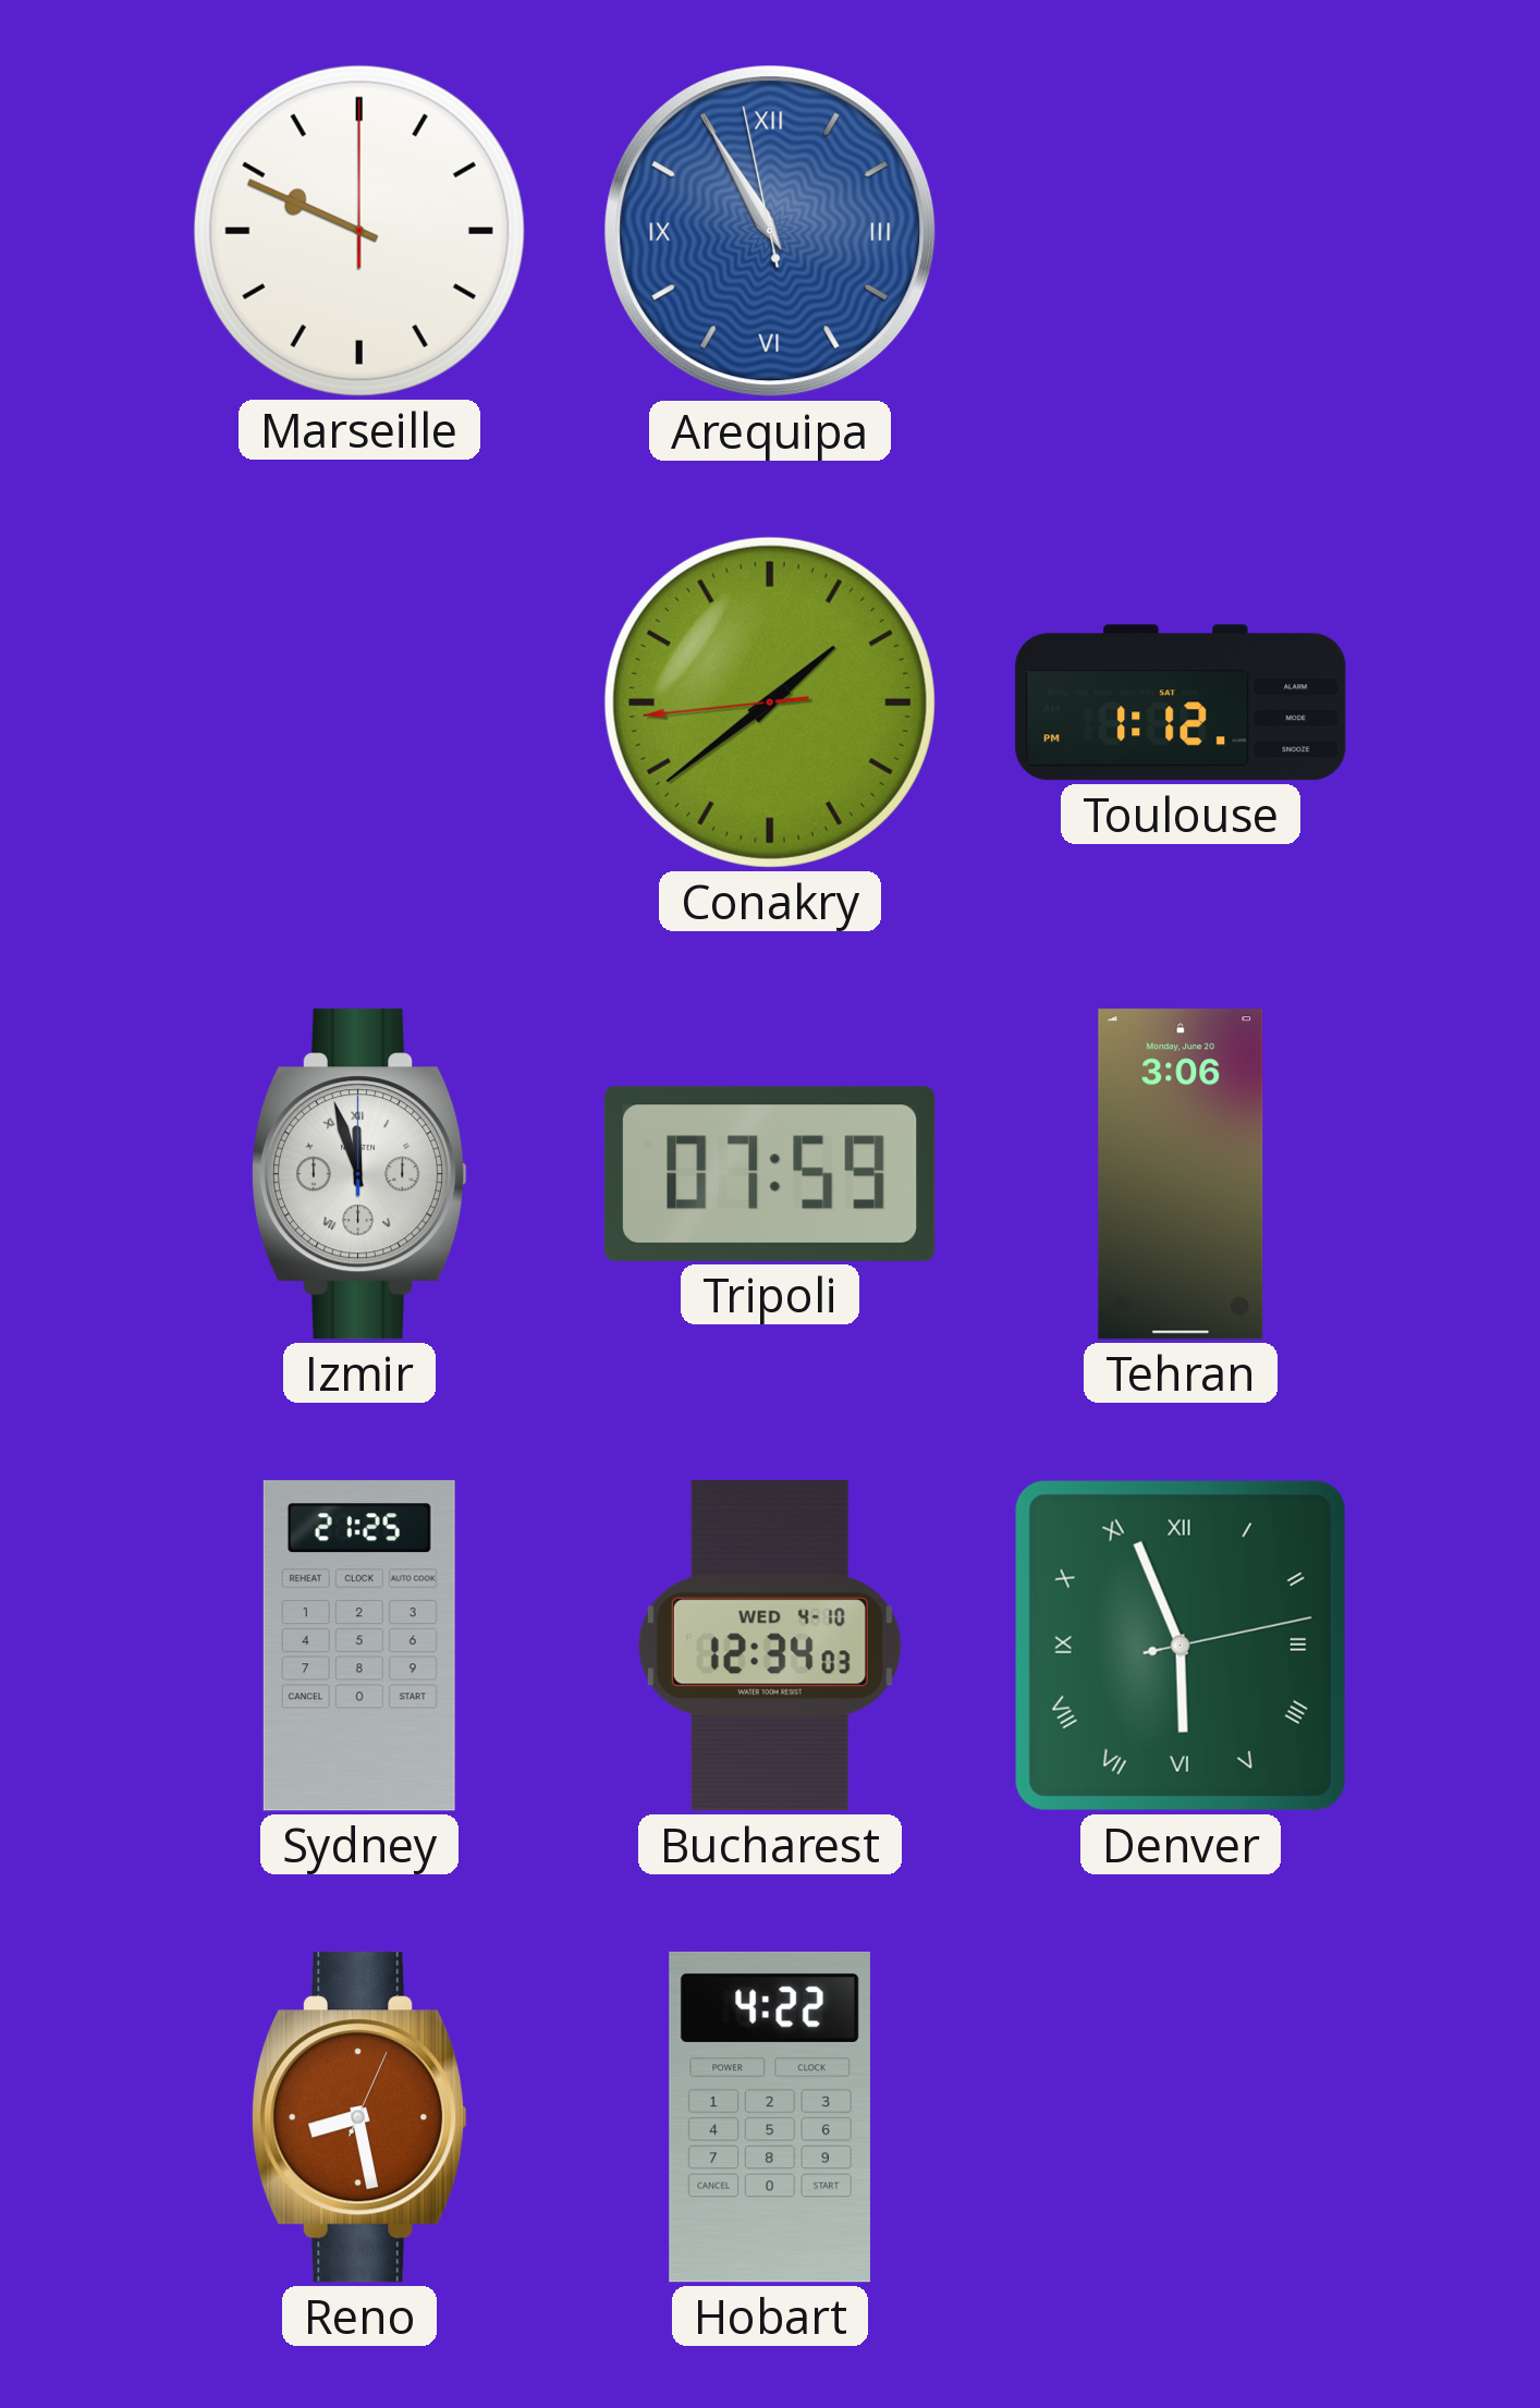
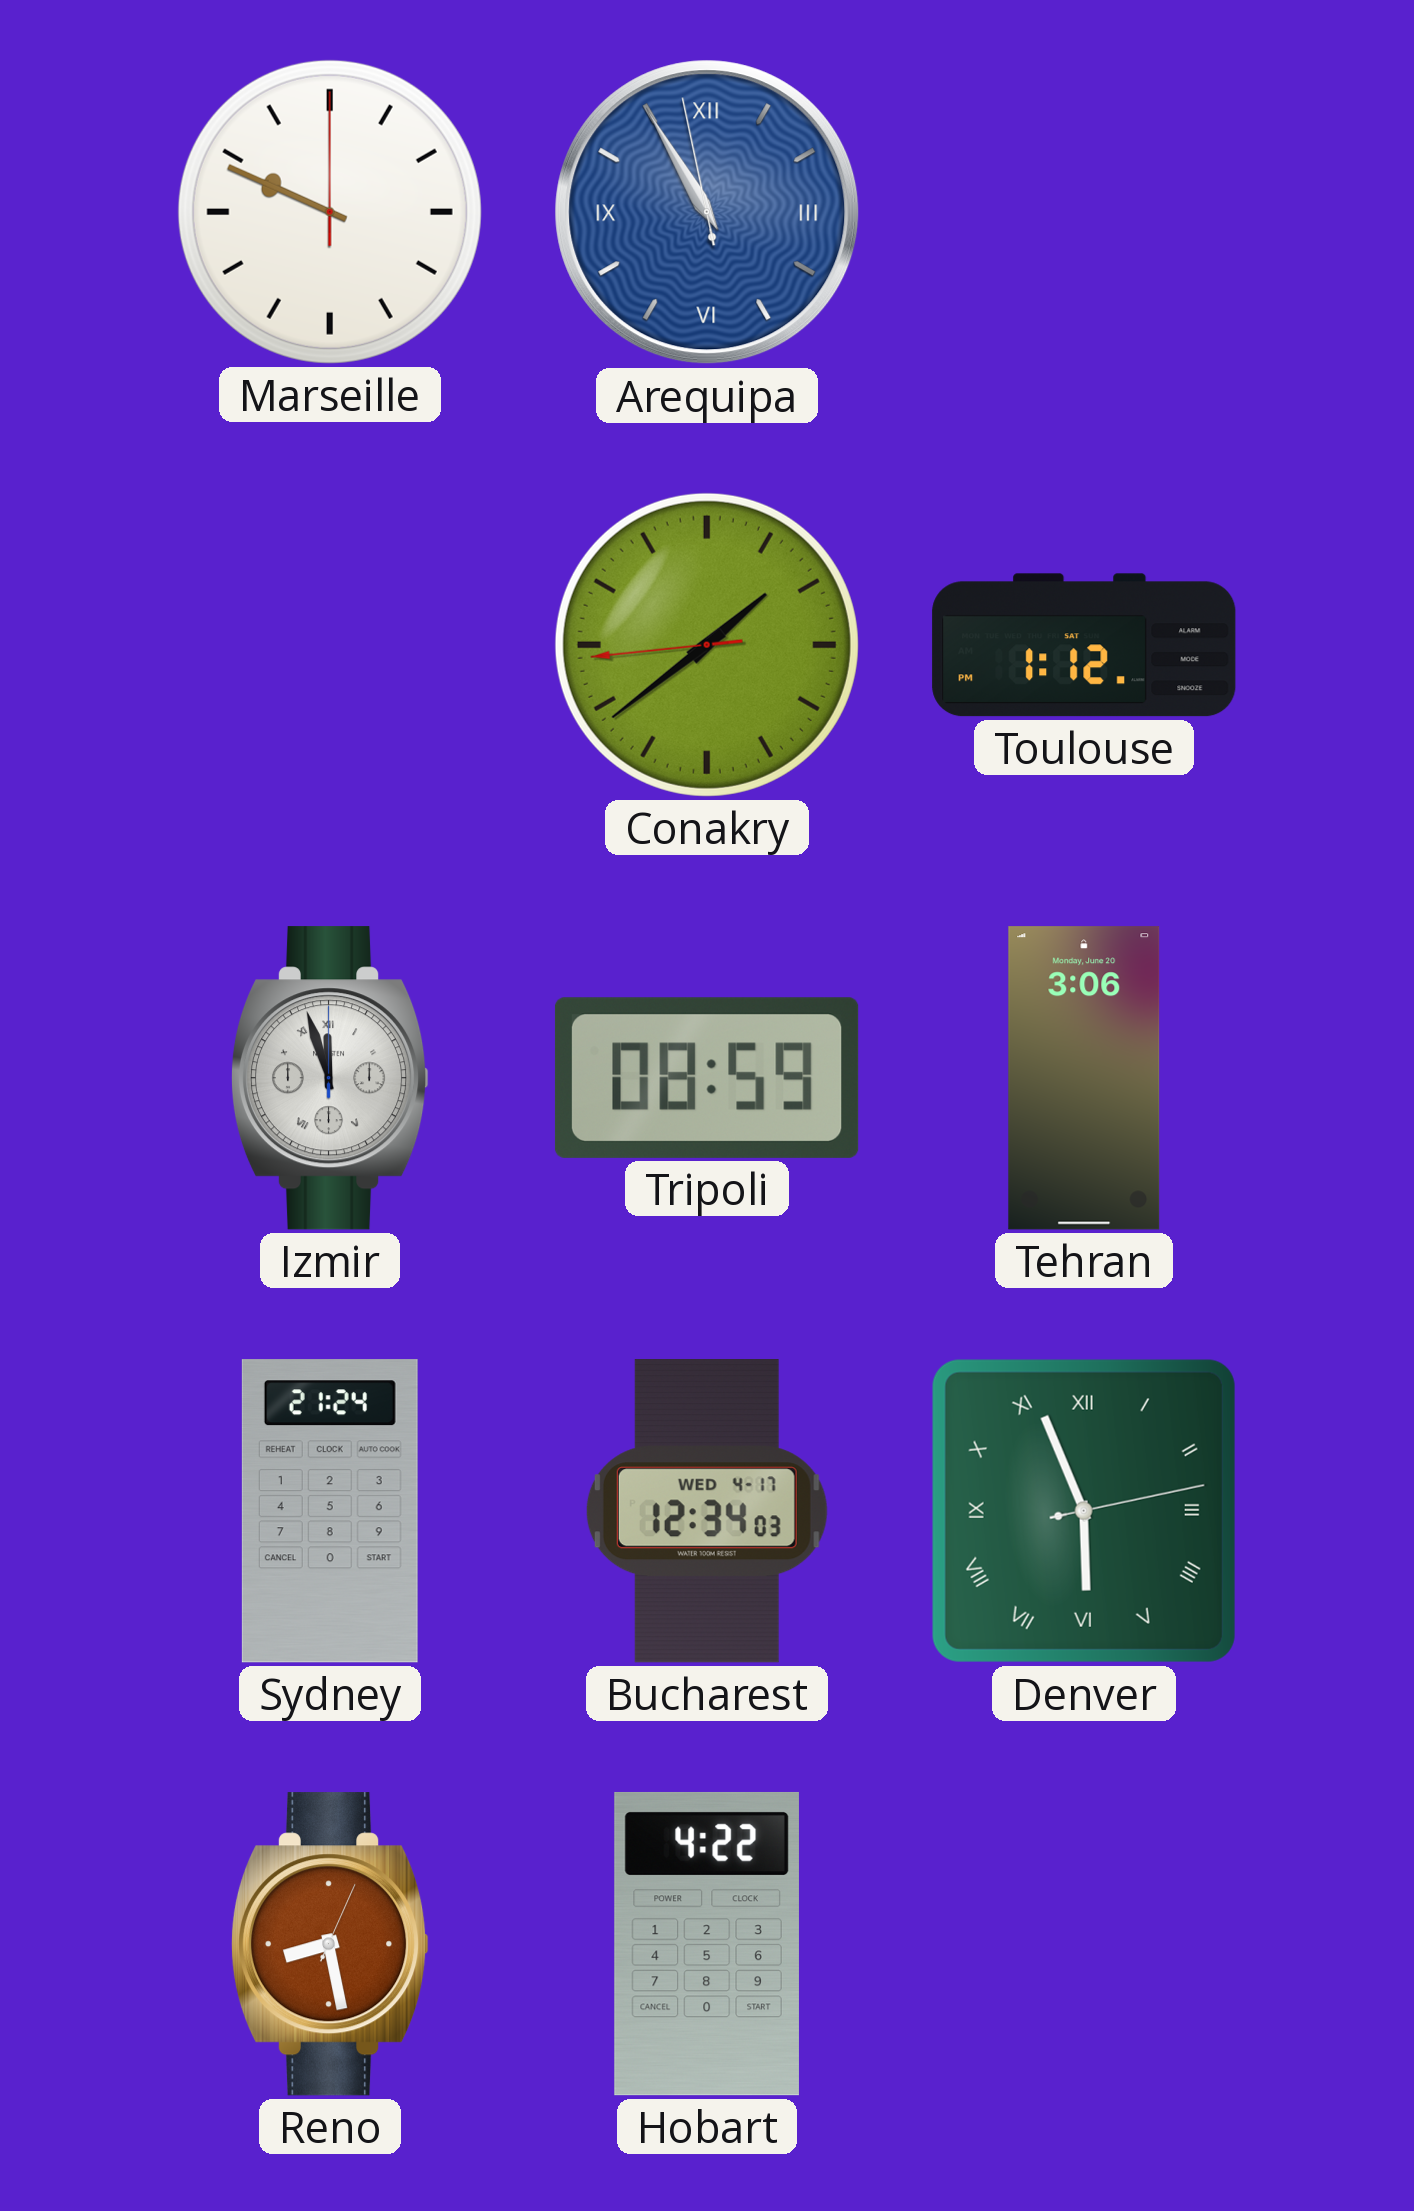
Tripoli: 07:59 -> 08:59 (707, 1078)
Sydney: 21:25 -> 21:24 (330, 1511)
Bucharest date: WED 4-10 -> WED 4-17 (707, 1511)
